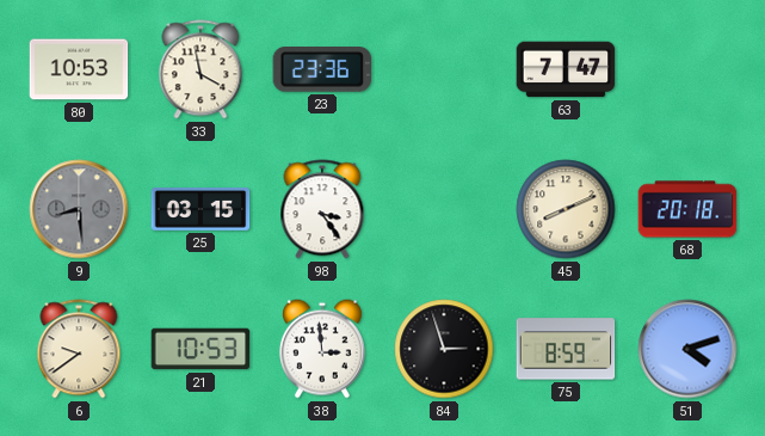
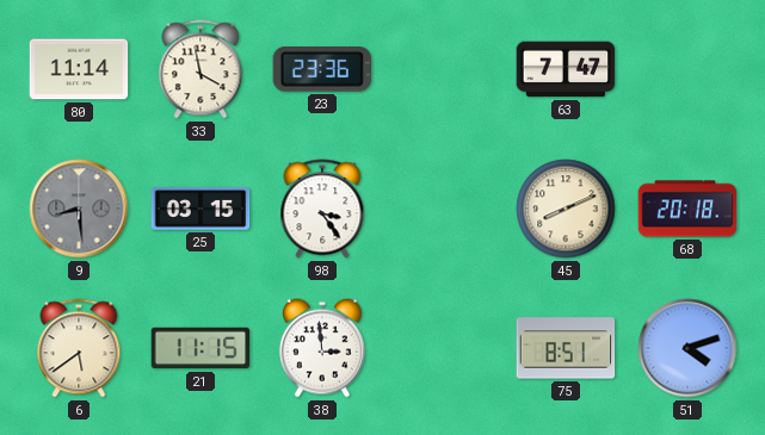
80: 10:53 -> 11:14 (79, 69)
6: 9:39 -> 5:39 (79, 348)
21: 10:53 -> 11:15 (200, 348)
84: 2:57 -> none (444, 349)
75: 8:59 -> 8:51 (566, 348)
